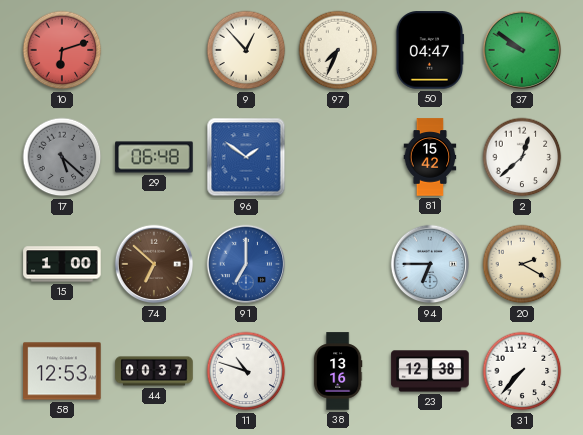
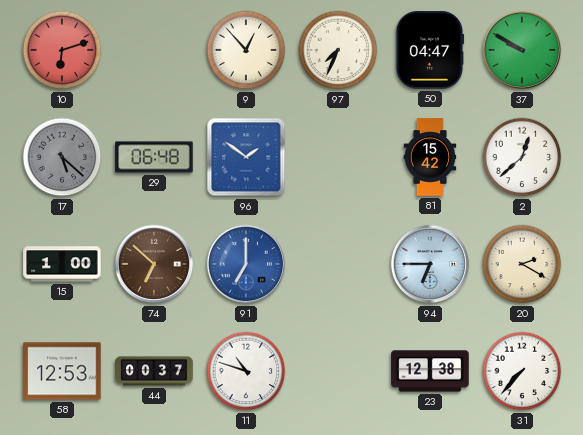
37: 9:51 -> 9:50 (522, 50)
38: 13:16 -> none (338, 371)
